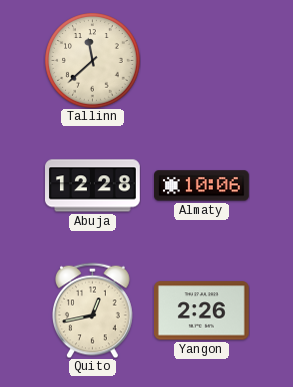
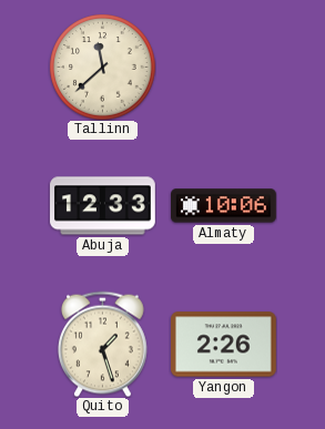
Abuja: 12:28 -> 12:33 (103, 206)
Quito: 12:43 -> 1:27 (102, 344)
